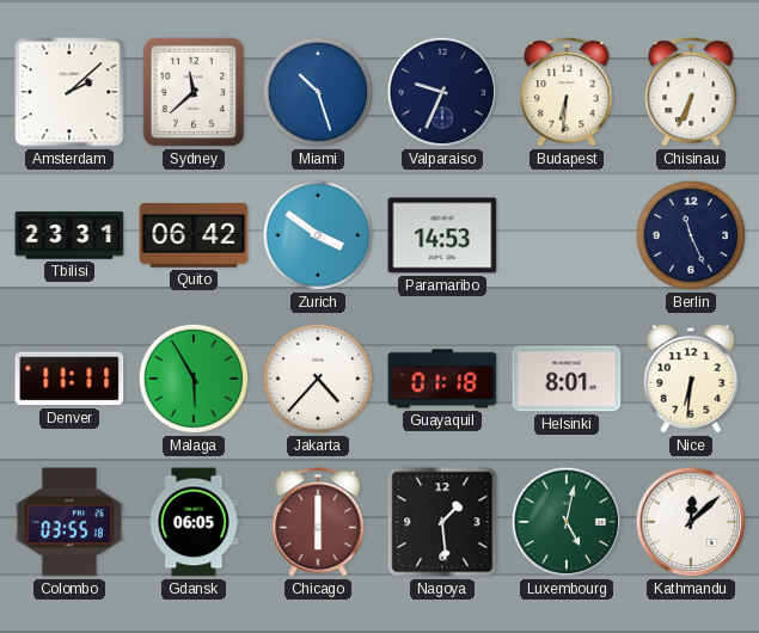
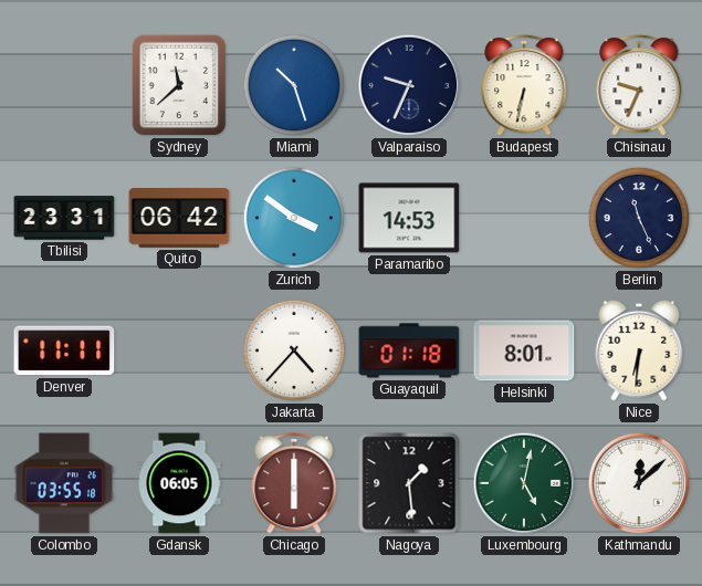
Amsterdam: 2:08 -> none (69, 92)
Budapest: 6:31 -> 6:32 (524, 85)
Chisinau: 6:34 -> 9:34 (639, 85)
Malaga: 5:55 -> none (194, 379)
